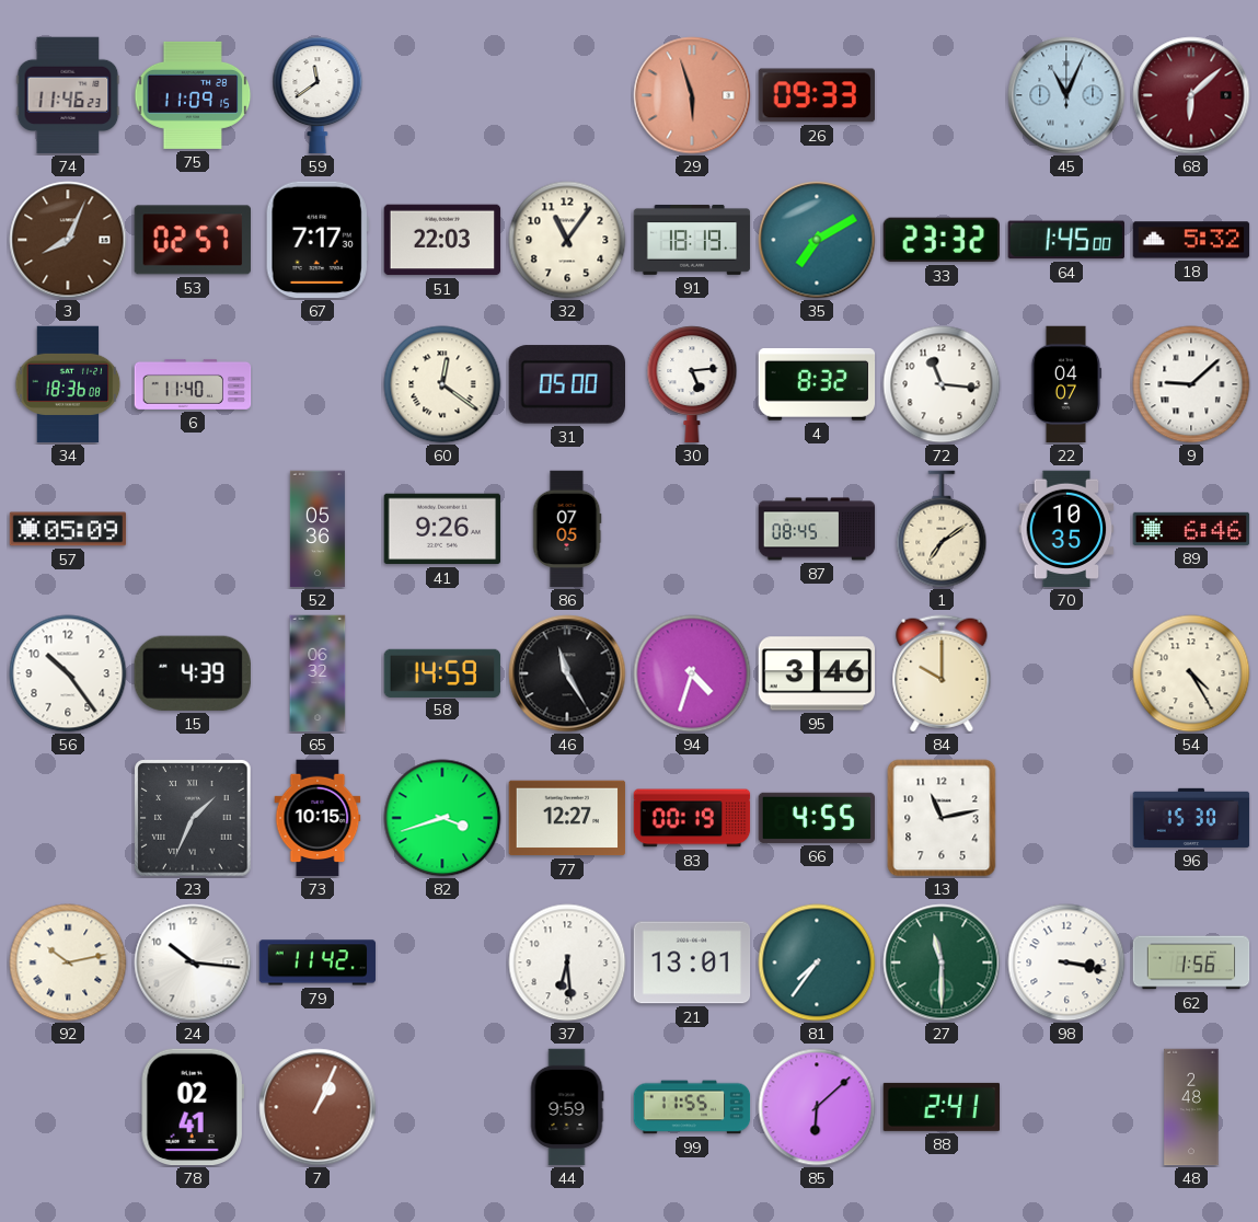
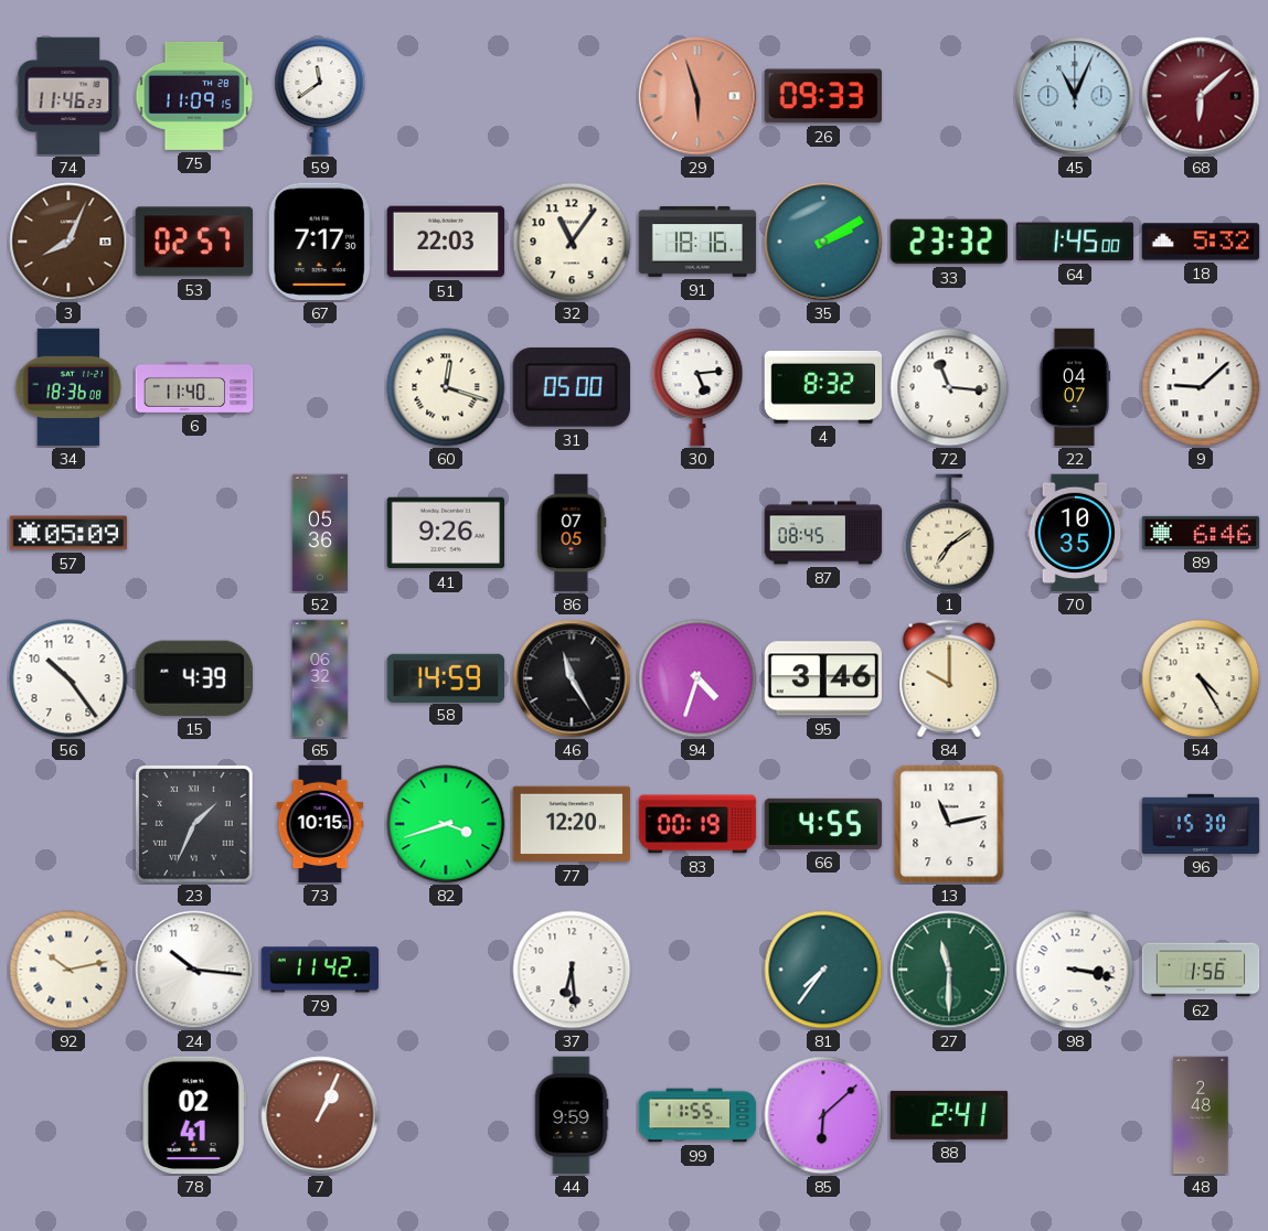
91: 18:19 -> 18:16 (697, 242)
35: 7:10 -> 2:10 (823, 242)
60: 12:21 -> 12:18 (446, 387)
77: 12:27 -> 12:20 (572, 824)
21: 13:01 -> none (692, 962)
